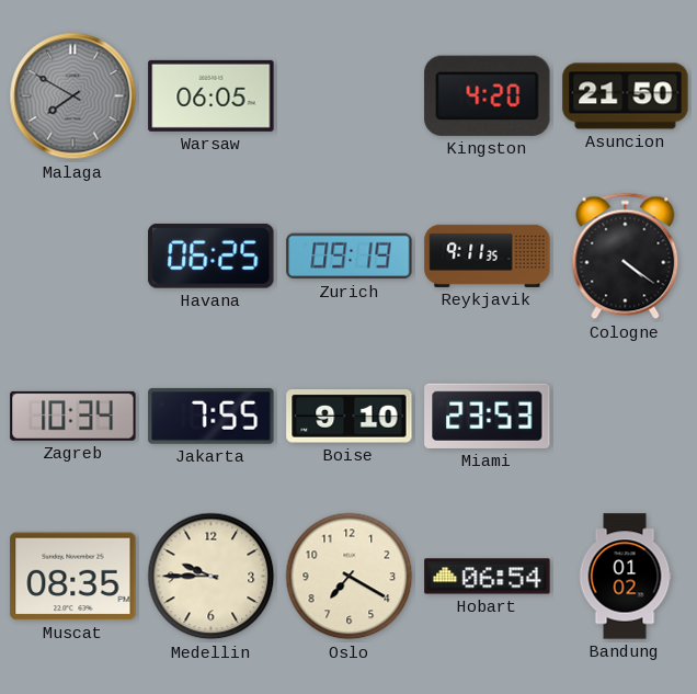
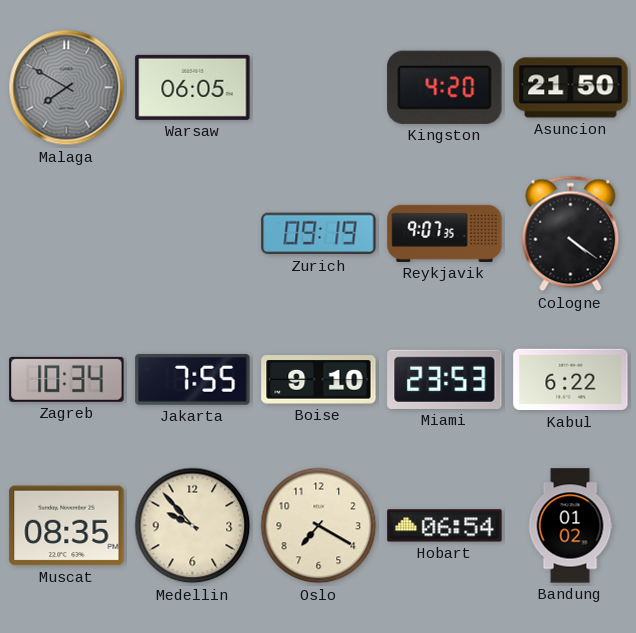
Havana: 06:25 -> none (212, 255)
Reykjavik: 9:11 -> 9:07 (445, 233)
Kabul: none -> 6:22 (571, 380)
Medellin: 9:45 -> 9:53 (193, 526)
